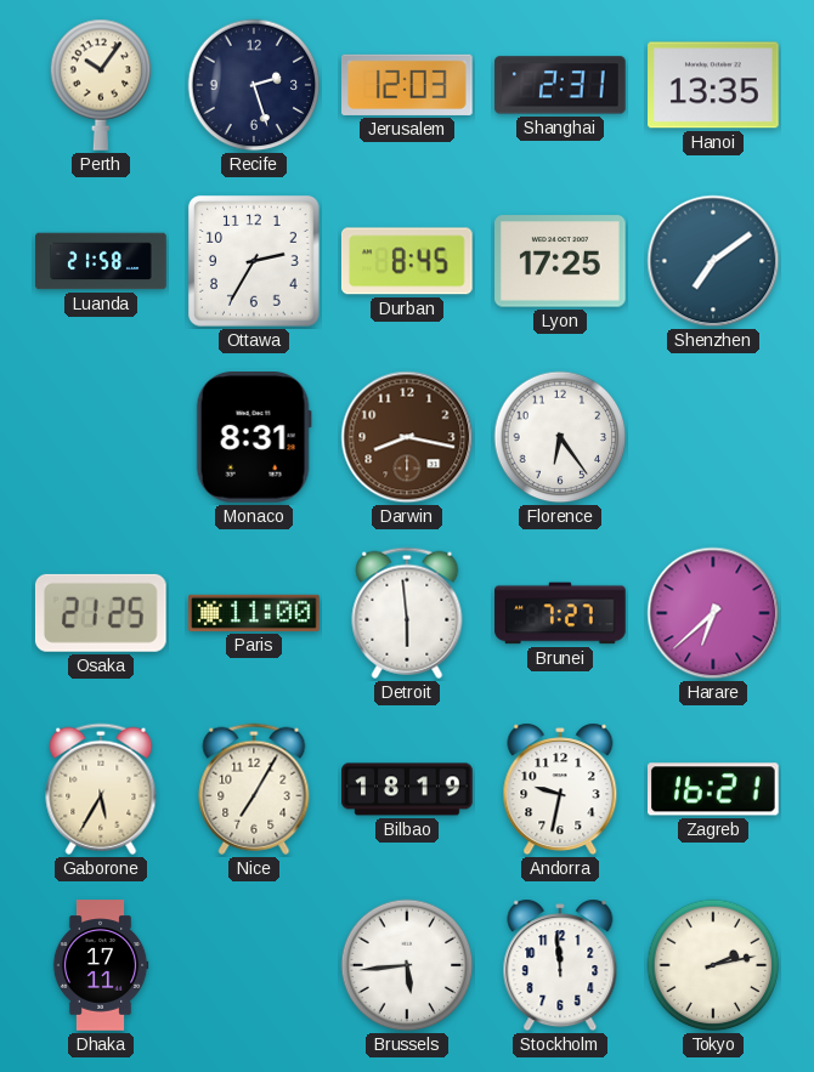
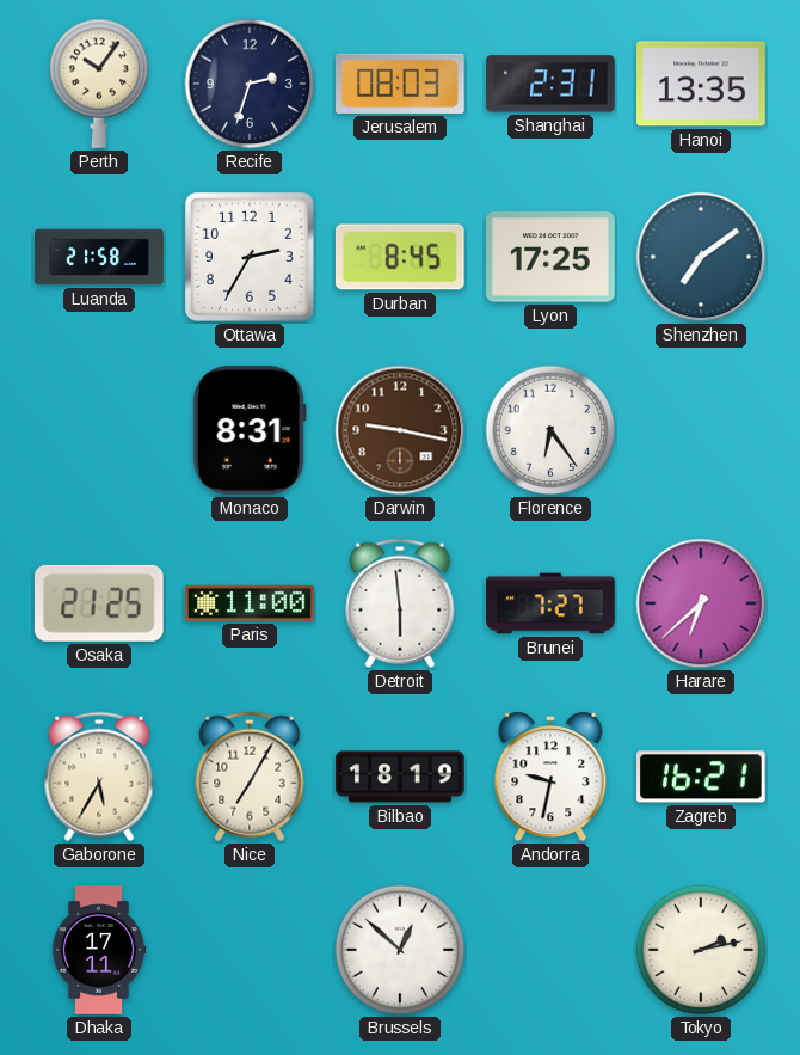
Recife: 2:27 -> 2:33 (250, 84)
Jerusalem: 12:03 -> 08:03 (401, 84)
Darwin: 8:17 -> 9:17 (400, 430)
Brussels: 5:44 -> 12:52 (400, 950)
Stockholm: 11:59 -> none (560, 965)
